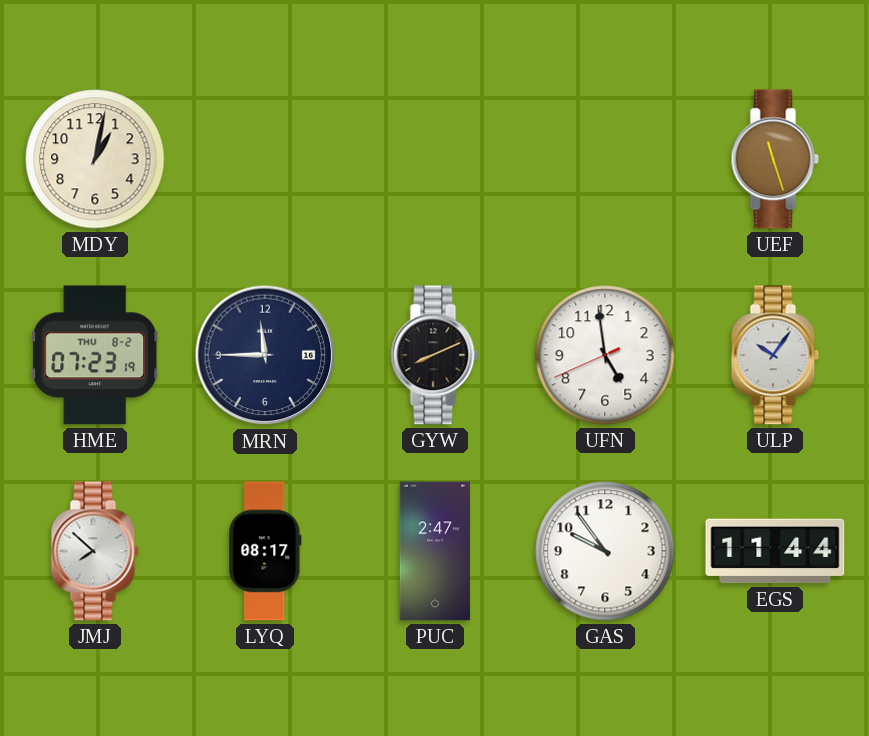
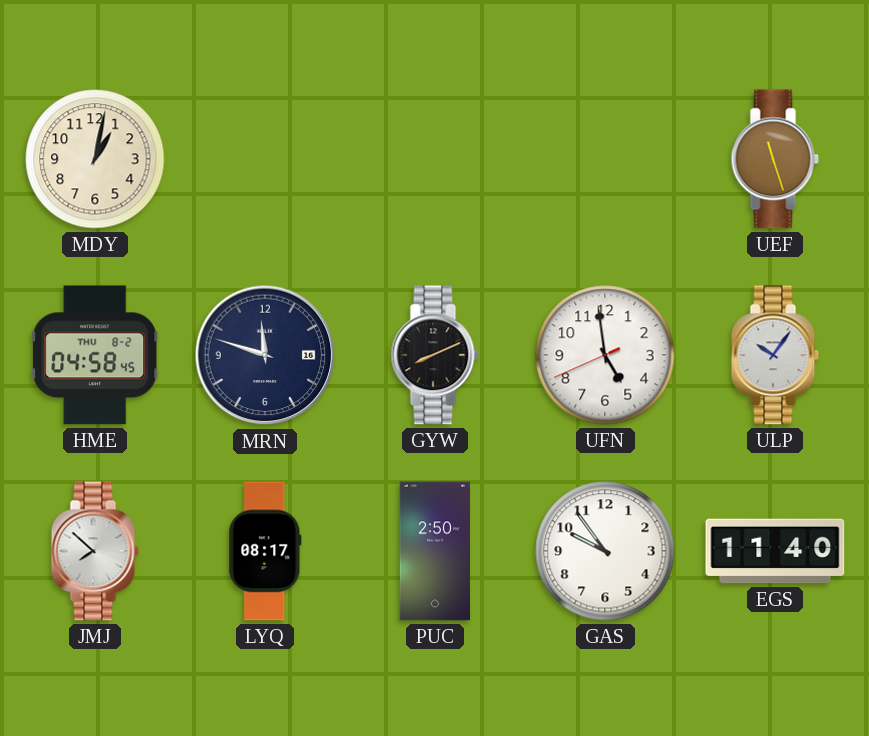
HME: 07:23 -> 04:58 (96, 355)
MRN: 11:45 -> 11:48 (265, 355)
PUC: 2:47 -> 2:50 (435, 551)
EGS: 11:44 -> 11:40 (775, 551)
